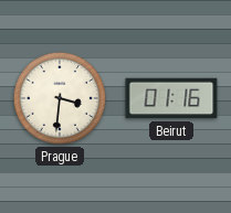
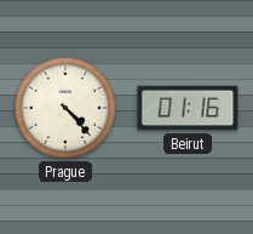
Prague: 3:31 -> 4:23 (65, 108)
